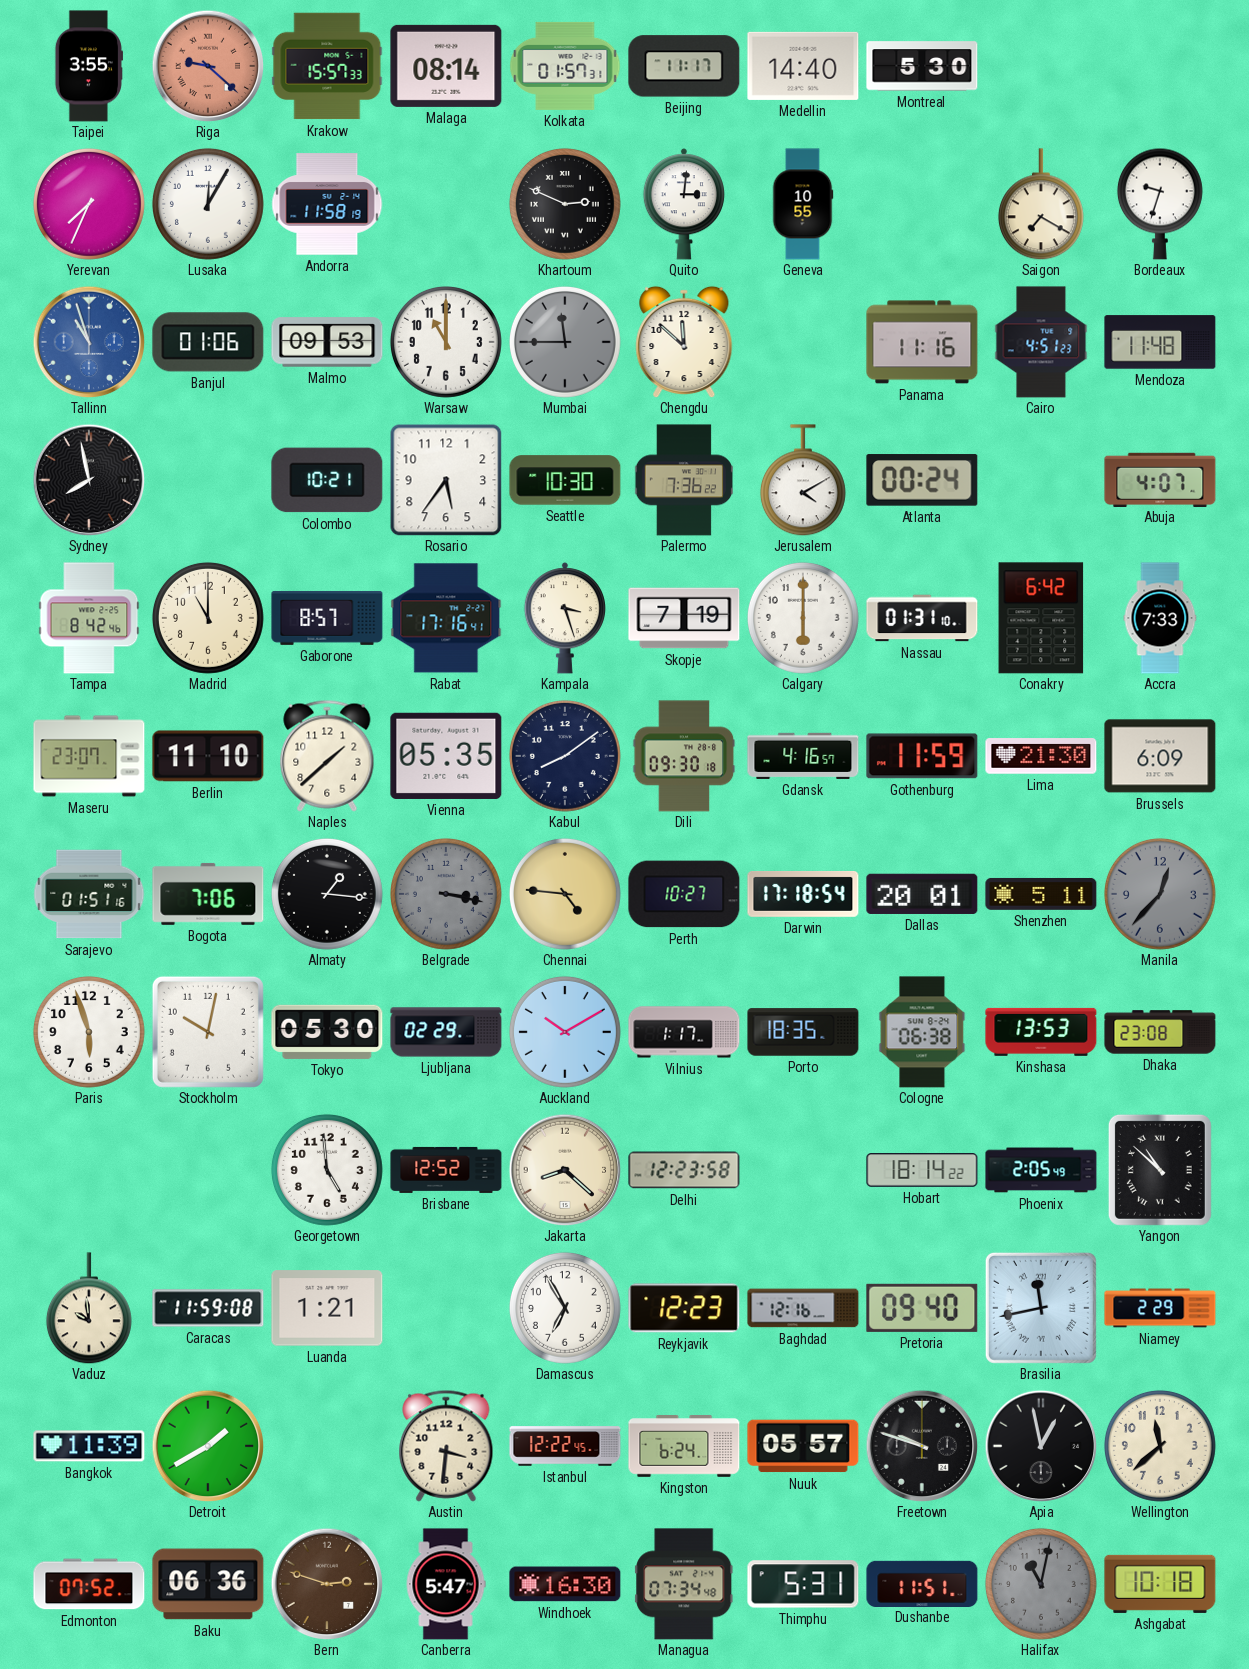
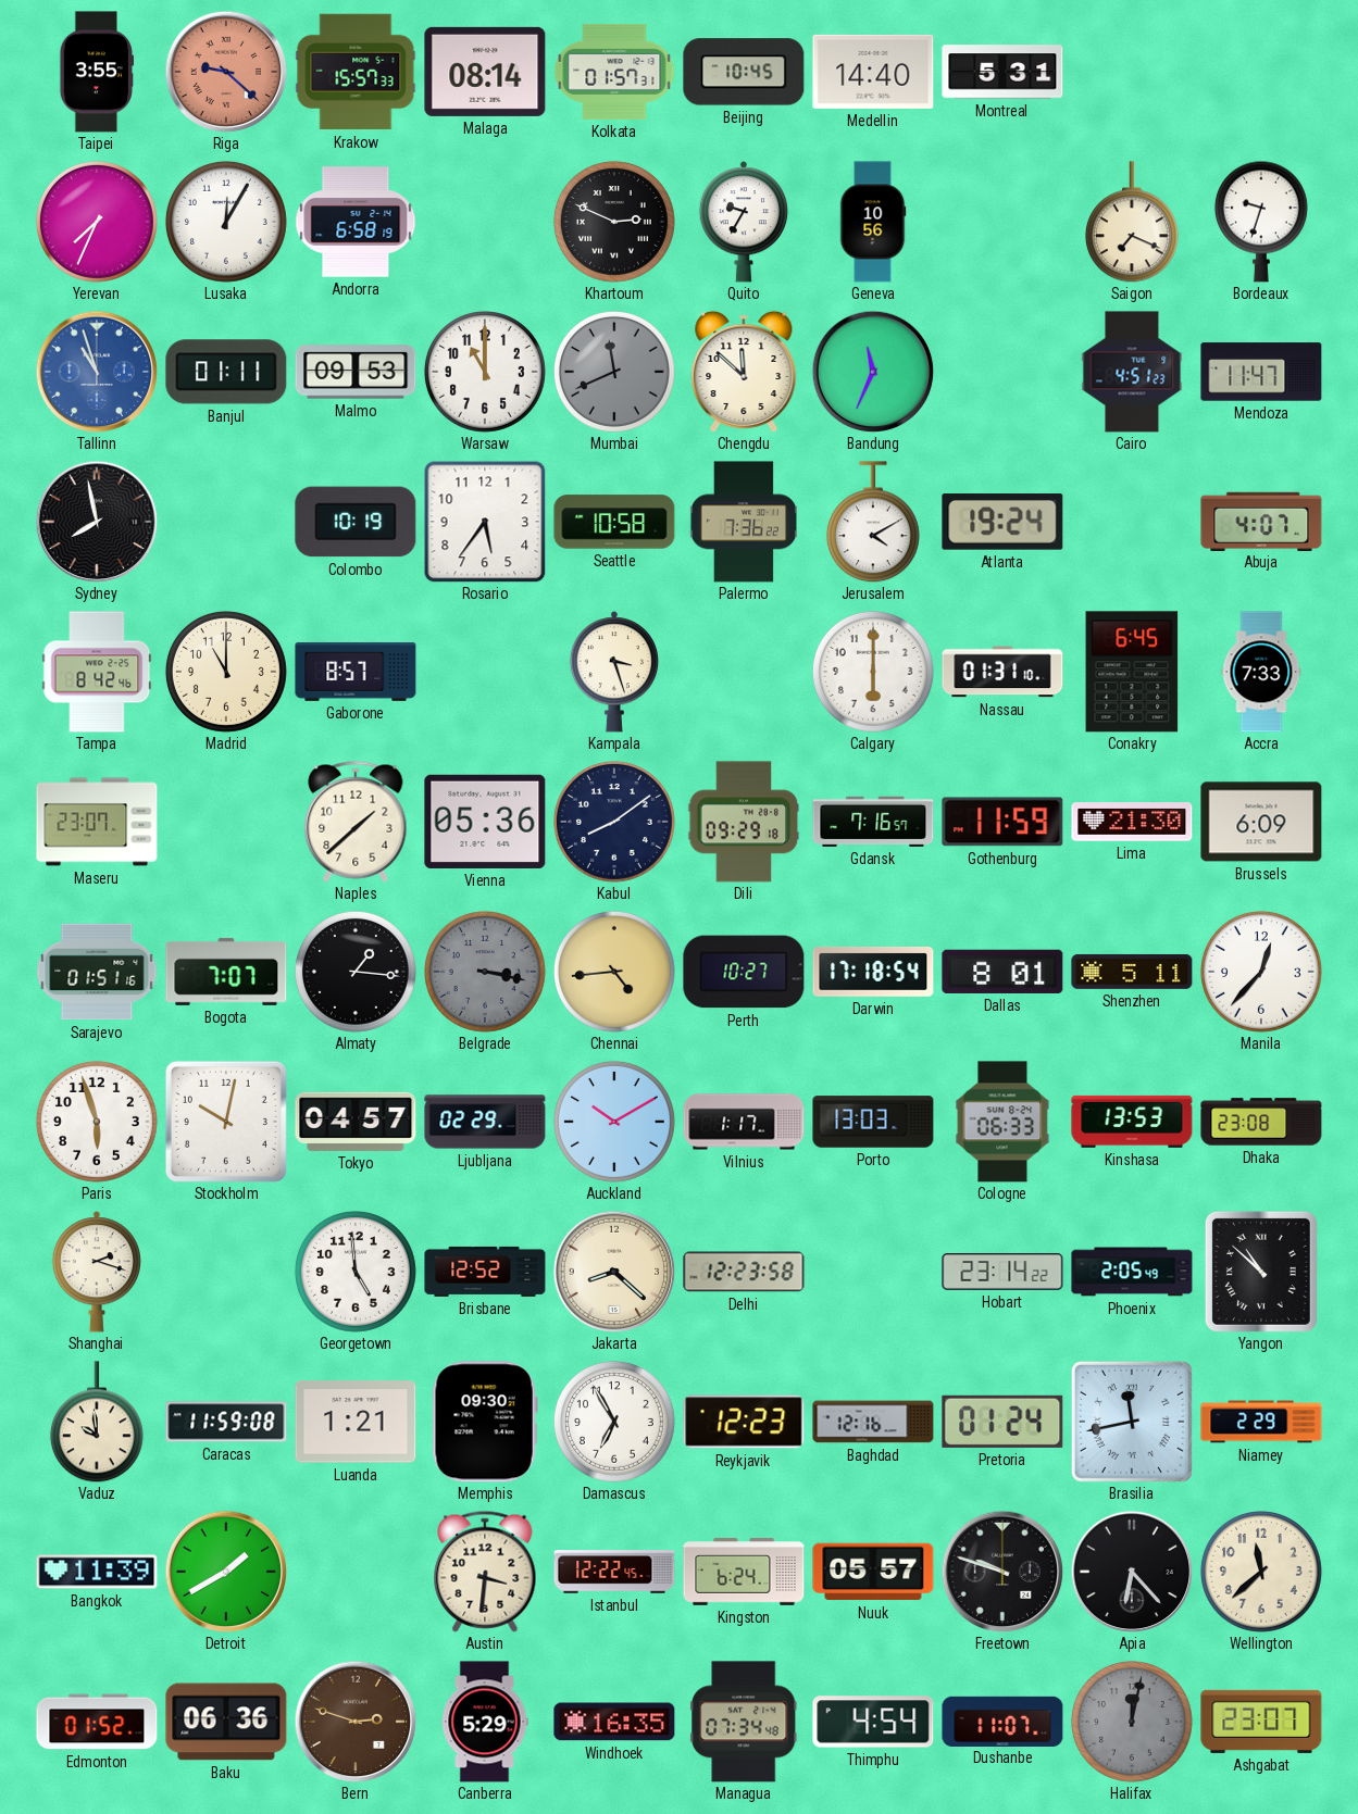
Beijing: 11:17 -> 10:45 (744, 72)
Montreal: 5:30 -> 5:31 (1002, 72)
Andorra: 11:58 -> 6:58 (356, 222)
Quito: 3:01 -> 9:35 (743, 222)
Geneva: 10:55 -> 10:56 (873, 222)
Saigon: 7:20 -> 7:19 (1132, 222)
Banjul: 01:06 -> 01:11 (226, 372)
Mumbai: 11:45 -> 11:41 (614, 372)
Bandung: none -> 11:34 (873, 372)
Panama: 11:16 -> none (922, 342)
Mendoza: 11:48 -> 11:47 (1261, 372)
Colombo: 10:21 -> 10:19 (356, 522)
Seattle: 10:30 -> 10:58 (614, 522)
Atlanta: 00:24 -> 19:24 (1002, 522)
Rabat: 17:16 -> none (446, 618)
Skopje: 7:19 -> none (684, 618)
Conakry: 6:42 -> 6:45 (1132, 672)
Berlin: 11:10 -> none (208, 756)
Vienna: 05:35 -> 05:36 (485, 822)
Dili: 09:30 -> 09:29 (744, 822)
Gdansk: 4:16 -> 7:16 (873, 822)
Bogota: 7:06 -> 7:07 (226, 972)
Chennai: 4:46 -> 4:44 (614, 972)
Dallas: 20:01 -> 8:01 (1002, 972)
Manila dial: grey -> white (1261, 972)
Tokyo: 05:30 -> 04:57 (356, 1122)
Porto: 18:35 -> 13:03 (873, 1122)
Cologne: 06:38 -> 06:33 (1002, 1122)
Shanghai: none -> 2:18 (96, 1272)
Hobart: 18:14 -> 23:14 (1002, 1272)
Memphis: none -> 09:30 (485, 1422)
Pretoria: 09:40 -> 01:24 (1002, 1422)
Apia: 12:58 -> 6:23 (1132, 1572)
Edmonton: 07:52 -> 01:52 (97, 1722)
Canberra: 5:47 -> 5:29 (485, 1722)
Windhoek: 16:30 -> 16:35 (614, 1722)
Thimphu: 5:31 -> 4:54 (873, 1722)
Dushanbe: 11:51 -> 11:07 (1002, 1721)
Halifax: 11:02 -> 12:02 (1132, 1722)
Ashgabat: 10:18 -> 23:07 (1261, 1722)
